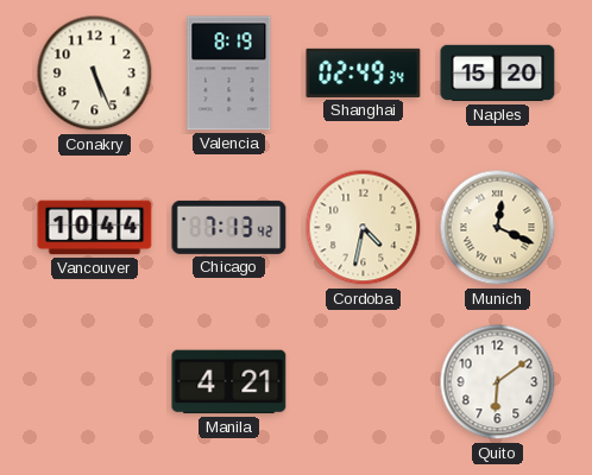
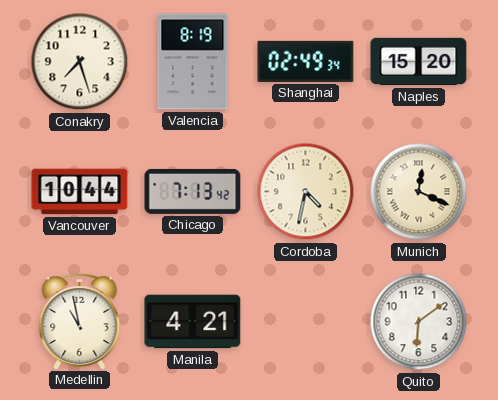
Conakry: 5:26 -> 7:27 (80, 62)
Medellin: none -> 10:58 (80, 322)
